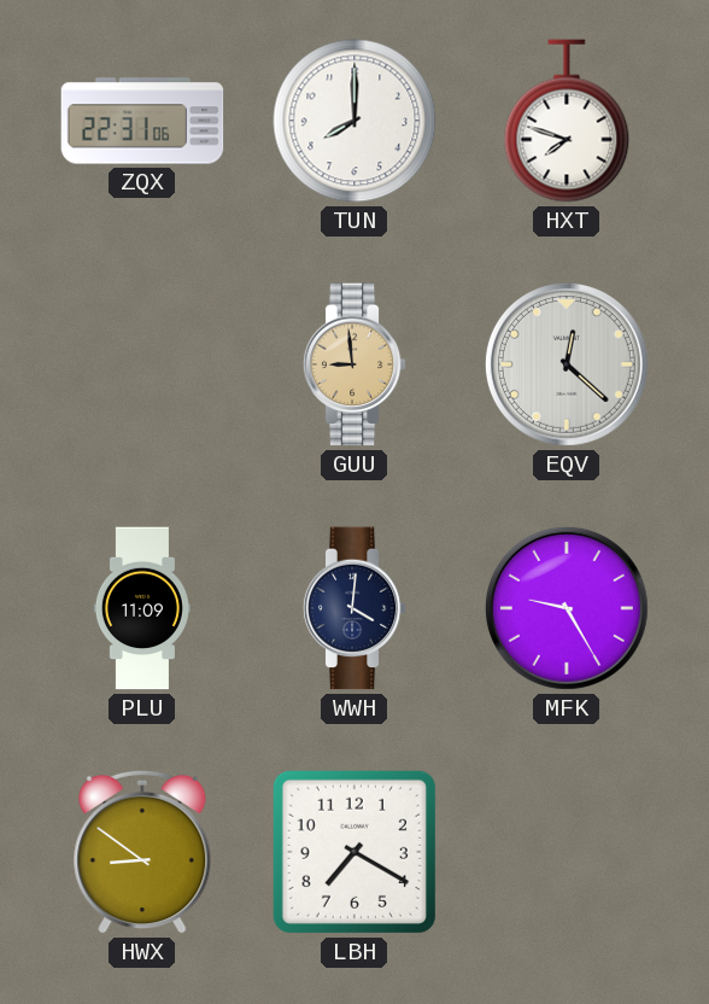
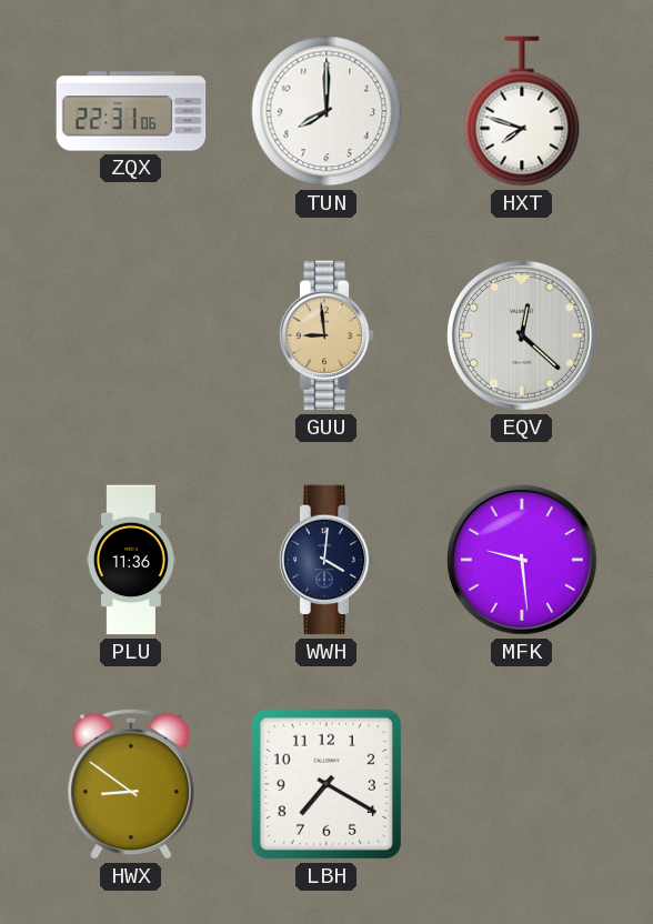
PLU: 11:09 -> 11:36 (131, 560)
MFK: 9:25 -> 9:29 (522, 560)
